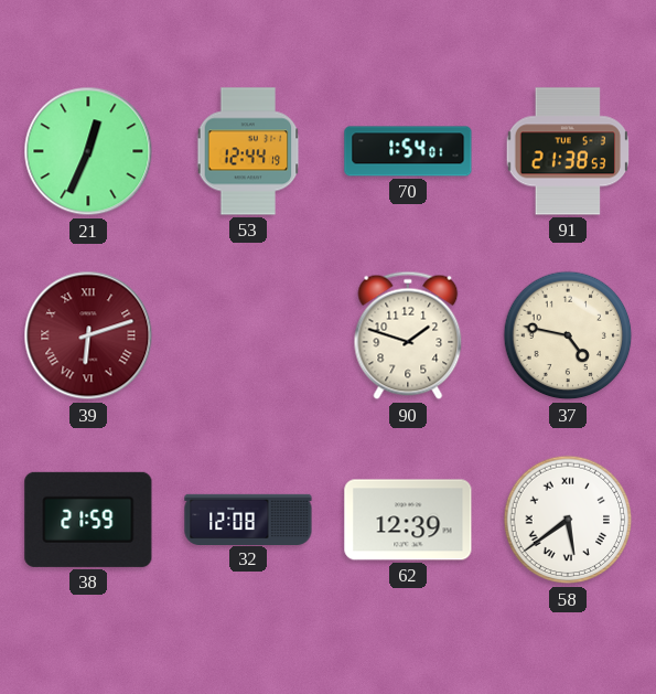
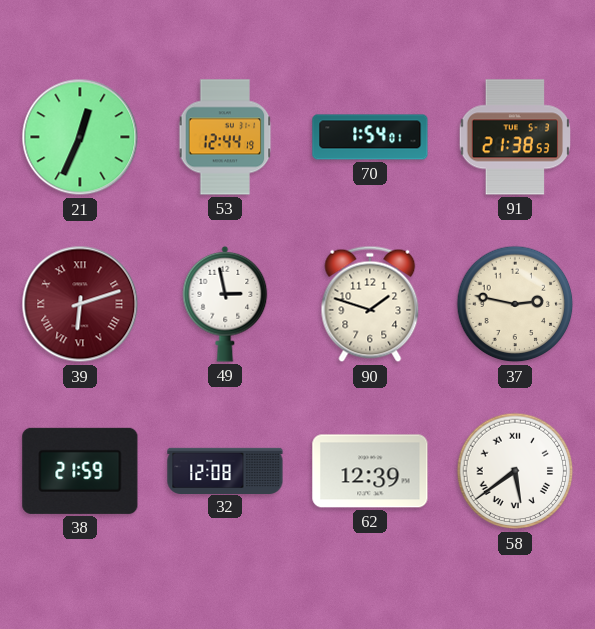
49: none -> 2:58 (225, 304)
37: 4:47 -> 2:47 (515, 304)
